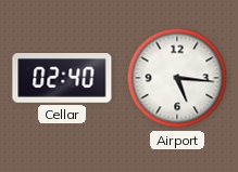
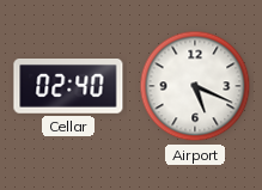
Airport: 5:16 -> 5:19 (195, 86)
